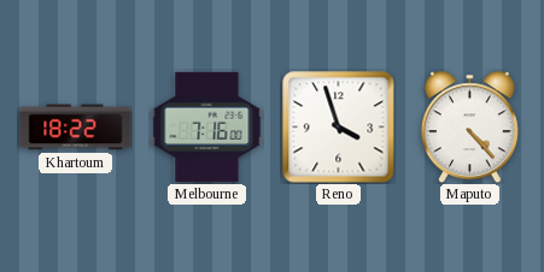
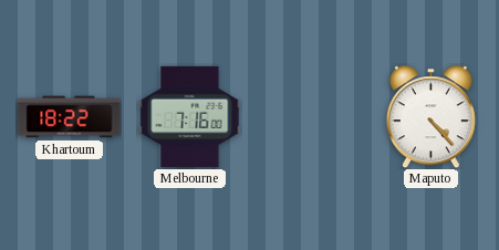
Reno: 3:57 -> none (339, 128)
